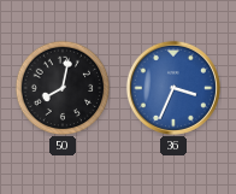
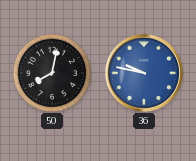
36: 3:34 -> 9:47 (144, 73)
